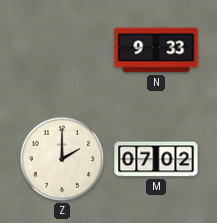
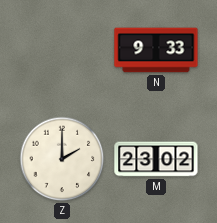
M: 07:02 -> 23:02 (156, 159)
